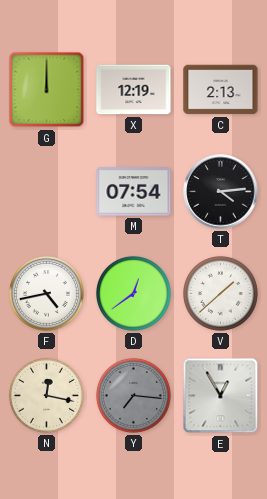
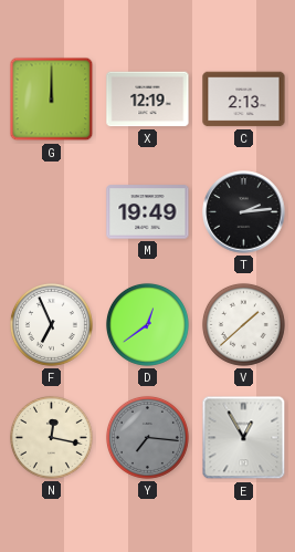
M: 07:54 -> 19:49 (148, 212)
T: 4:14 -> 2:14 (244, 212)
F: 4:43 -> 6:56 (51, 324)
